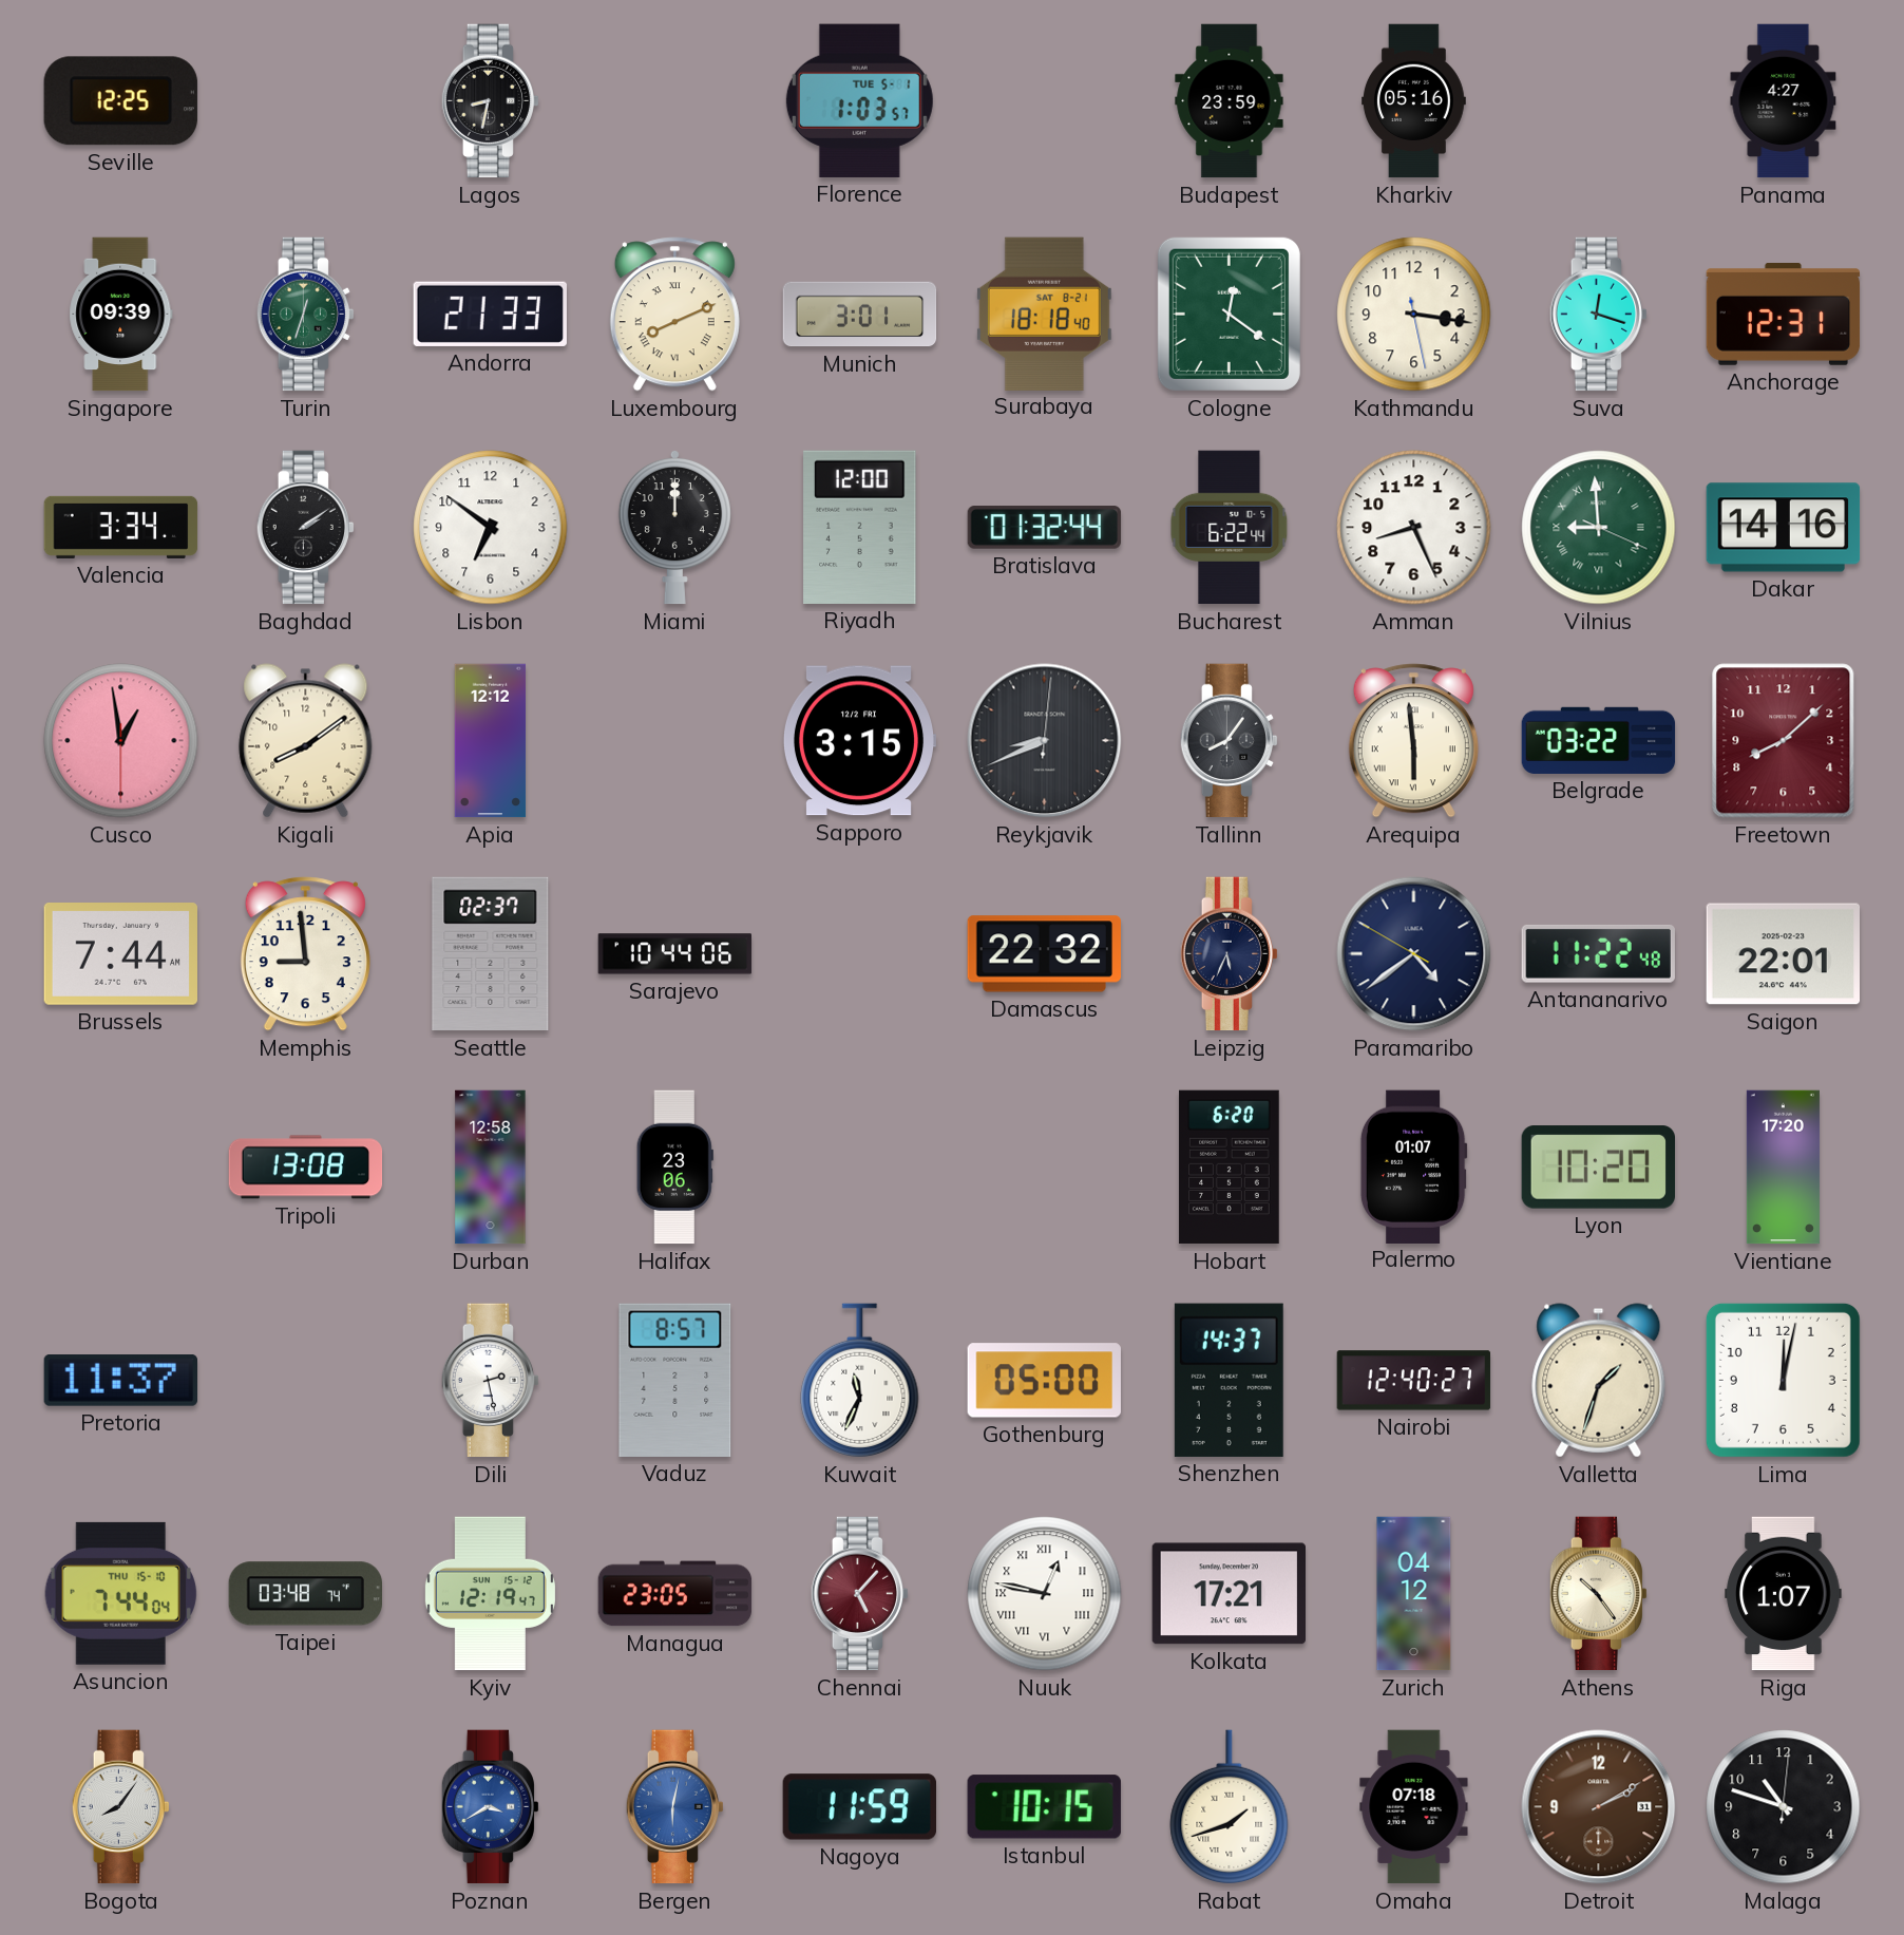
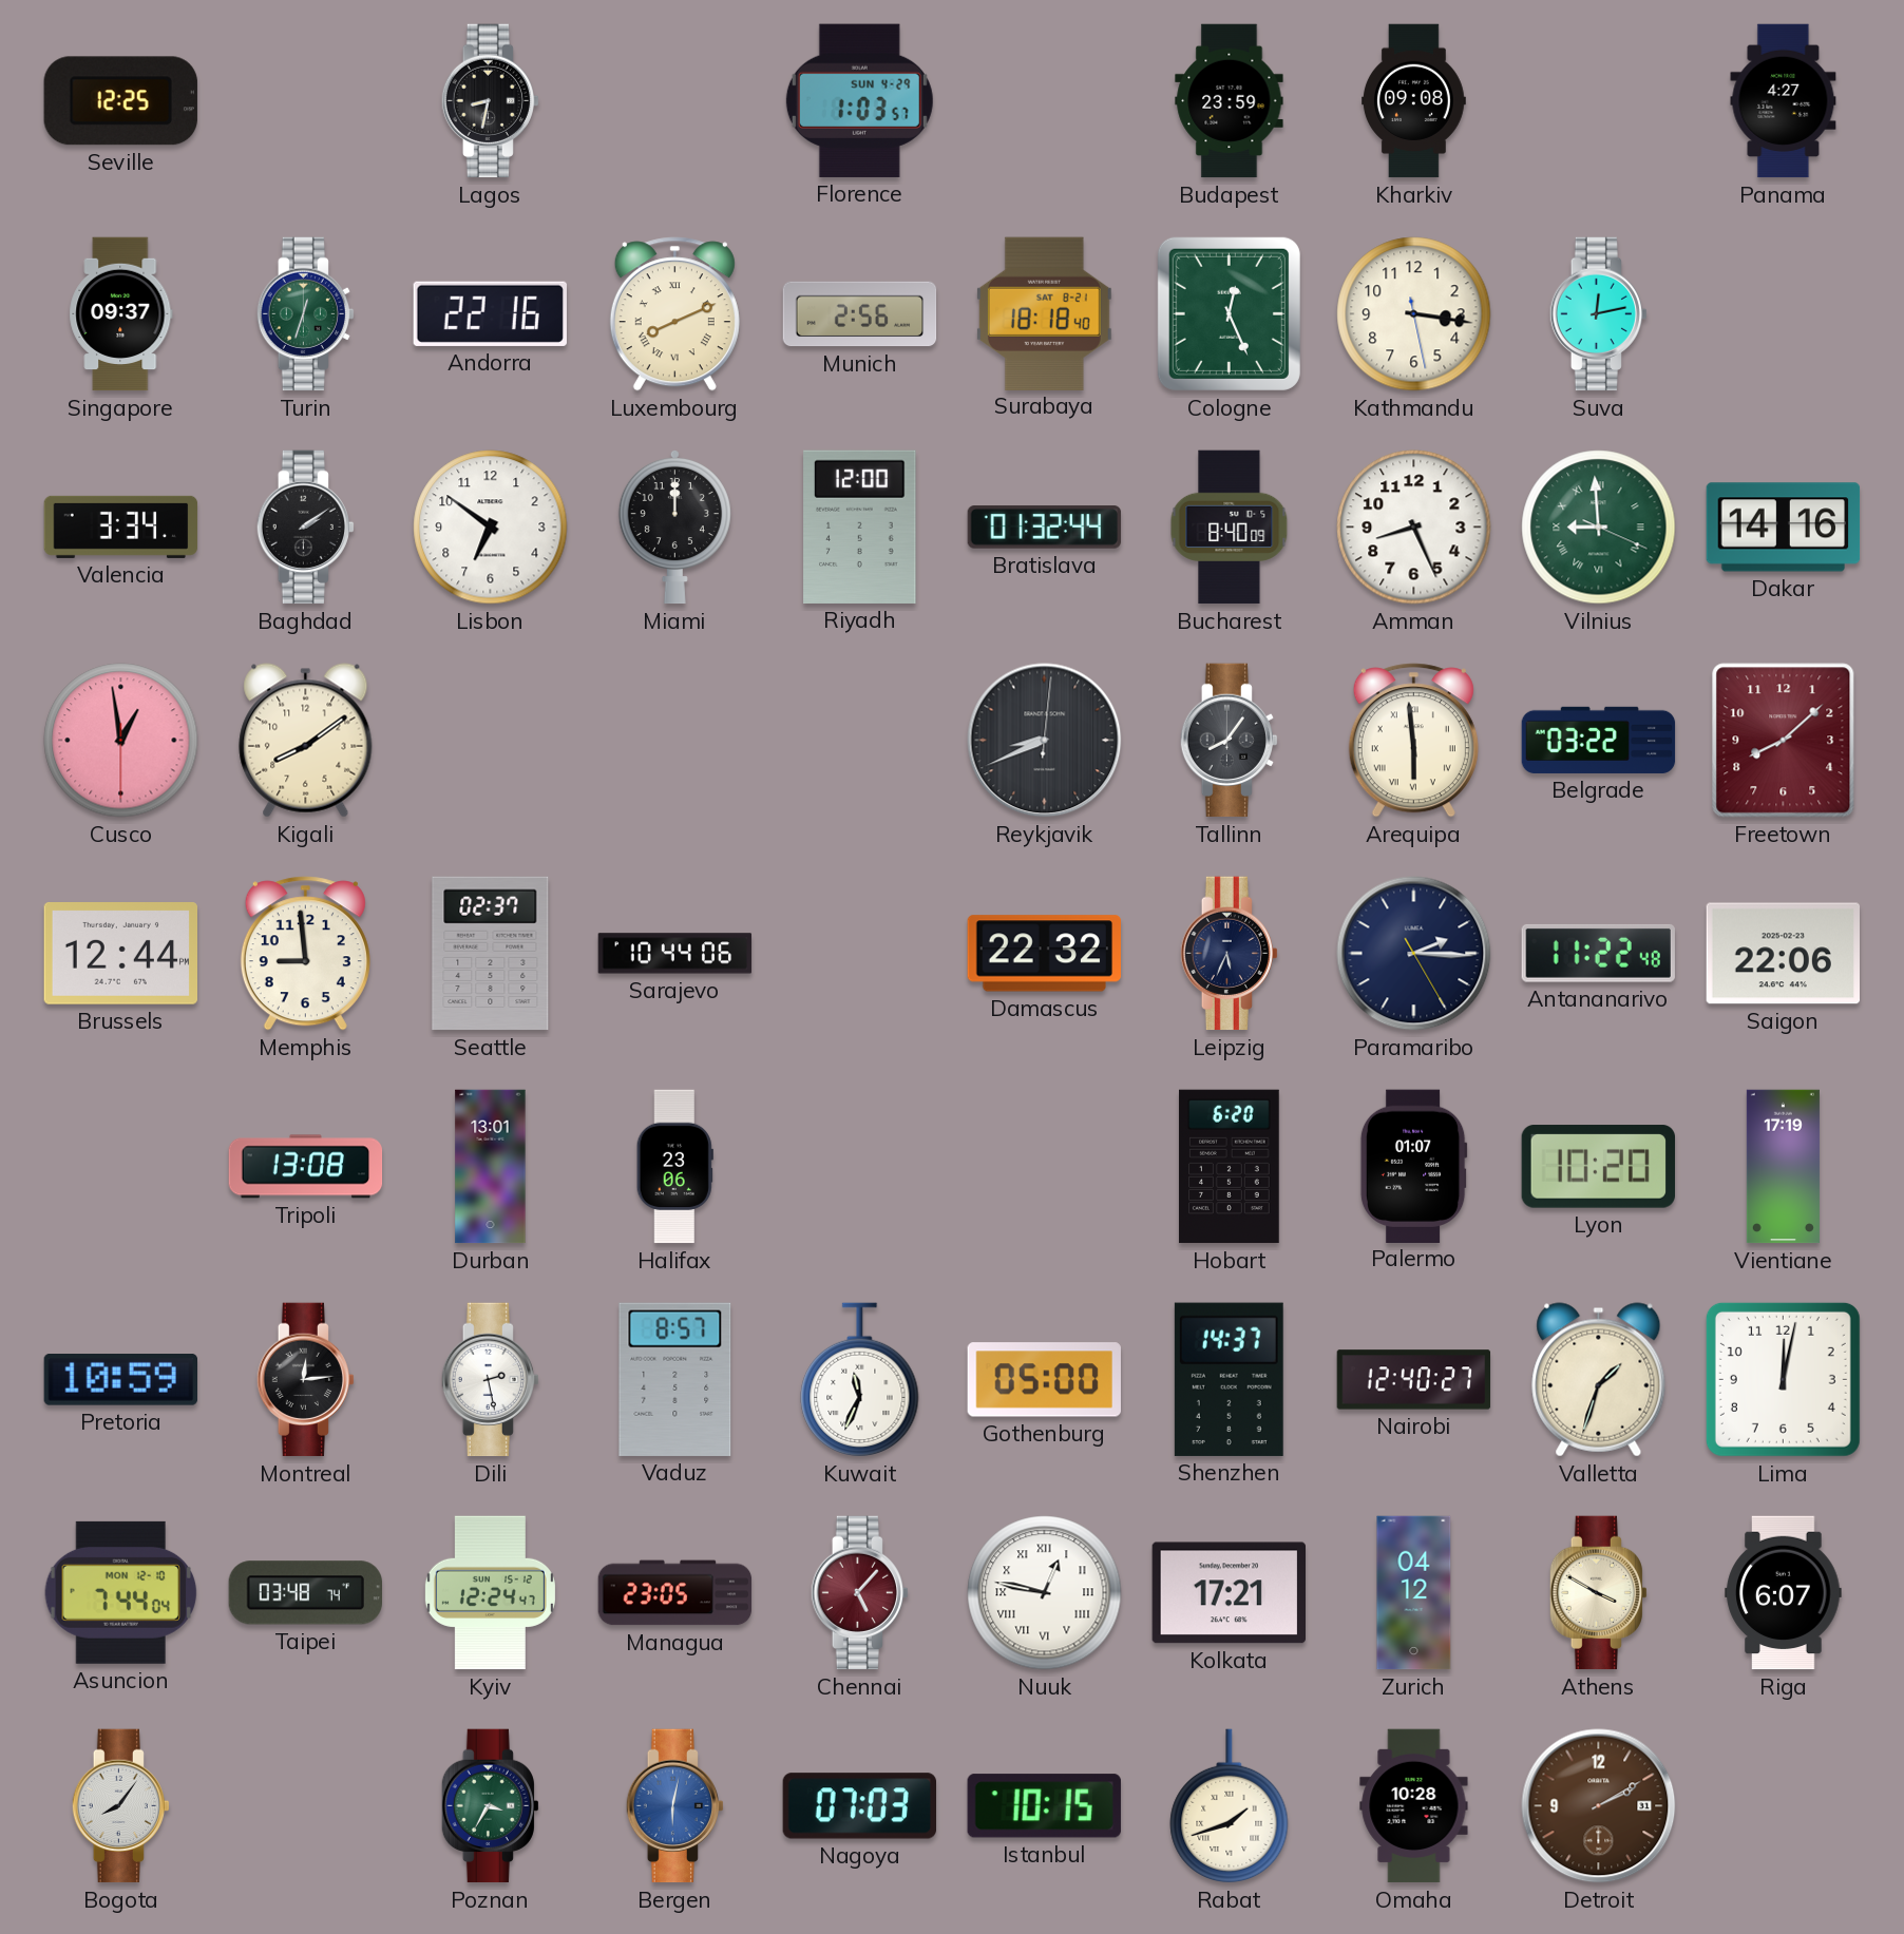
Florence date: TUE 5-1 -> SUN 4-29 (859, 100)
Kharkiv: 05:16 -> 09:08 (1414, 101)
Singapore: 09:39 -> 09:37 (121, 314)
Andorra: 21:33 -> 22:16 (490, 313)
Munich: 3:01 -> 2:56 (860, 314)
Cologne: 12:21 -> 12:26 (1229, 313)
Suva: 12:18 -> 12:13 (1598, 314)
Anchorage: 12:31 -> none (1784, 315)
Bucharest: 6:22 -> 8:40 (1230, 528)
Apia: 12:12 -> none (491, 741)
Sapporo: 3:15 -> none (858, 741)
Brussels: 7:44 -> 12:44 (120, 954)
Paramaribo: 4:38 -> 2:15 (1414, 954)
Saigon: 22:01 -> 22:06 (1783, 954)
Durban: 12:58 -> 13:01 (491, 1167)
Vientiane: 17:20 -> 17:19 (1783, 1167)
Pretoria: 11:37 -> 10:59 (120, 1380)
Montreal: none -> 12:14 (305, 1380)
Asuncion date: THU 15-10 -> MON 12-10 (120, 1592)
Kyiv: 12:19 -> 12:24 (490, 1593)
Athens: 10:24 -> 3:50 (1598, 1593)
Riga: 1:07 -> 6:07 (1784, 1593)
Poznan: 3:40 -> 3:35 (490, 1806)
Poznan dial: blue -> green (490, 1806)
Nagoya: 11:59 -> 07:03 (859, 1806)
Omaha: 07:18 -> 10:28 (1414, 1806)
Malaga: 10:48 -> none (1784, 1807)
